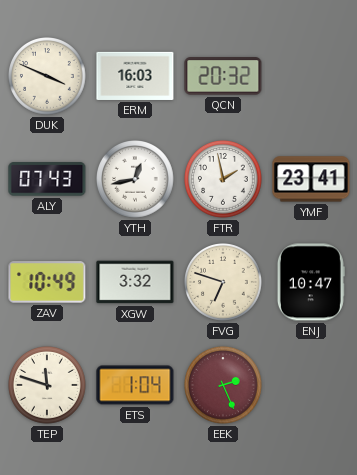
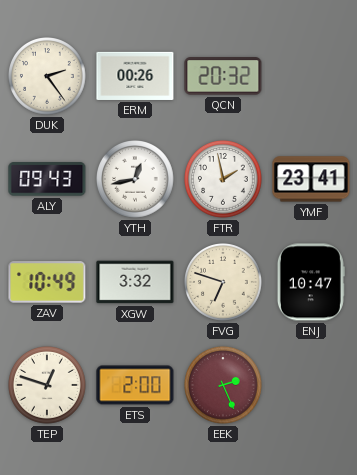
DUK: 3:49 -> 2:24 (48, 77)
ERM: 16:03 -> 00:26 (135, 76)
ALY: 07:43 -> 09:43 (47, 179)
TEP: 11:48 -> 12:48 (48, 386)
ETS: 1:04 -> 2:00 (135, 385)
